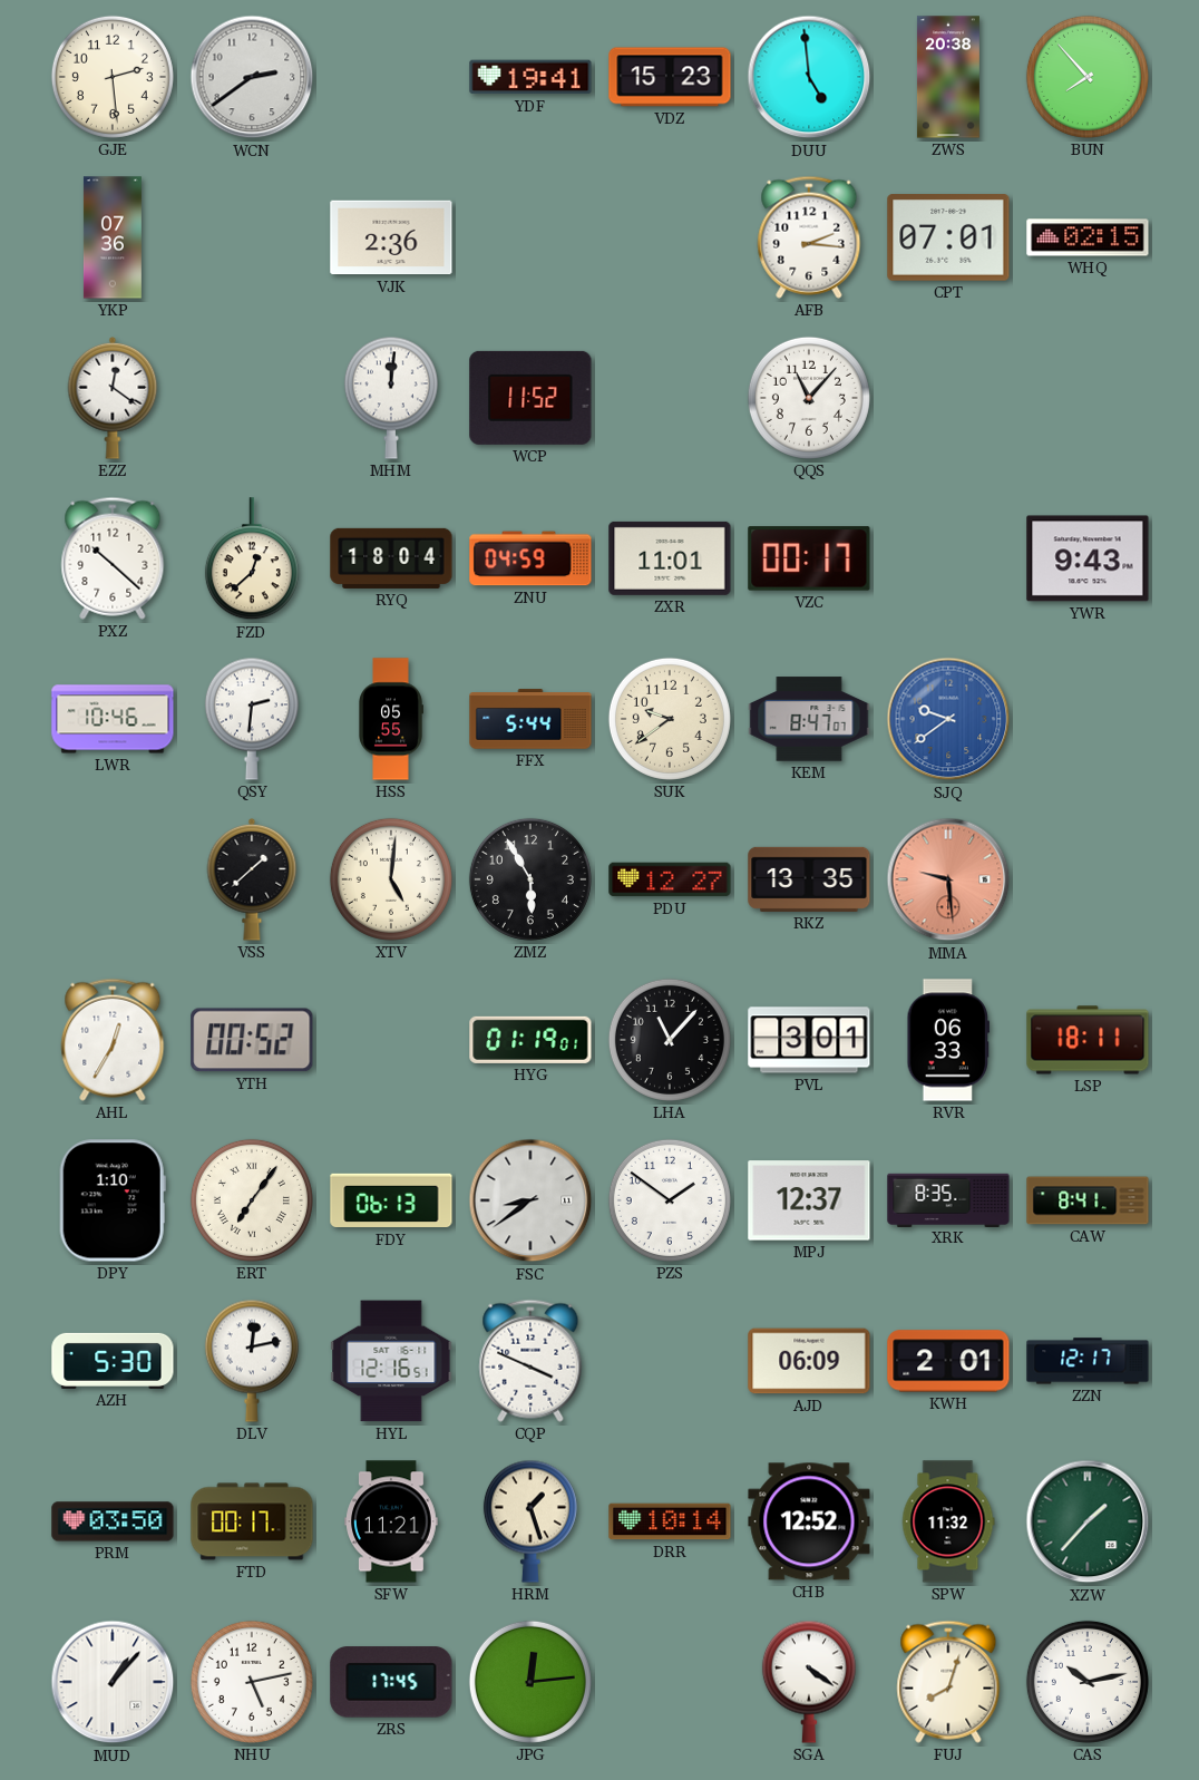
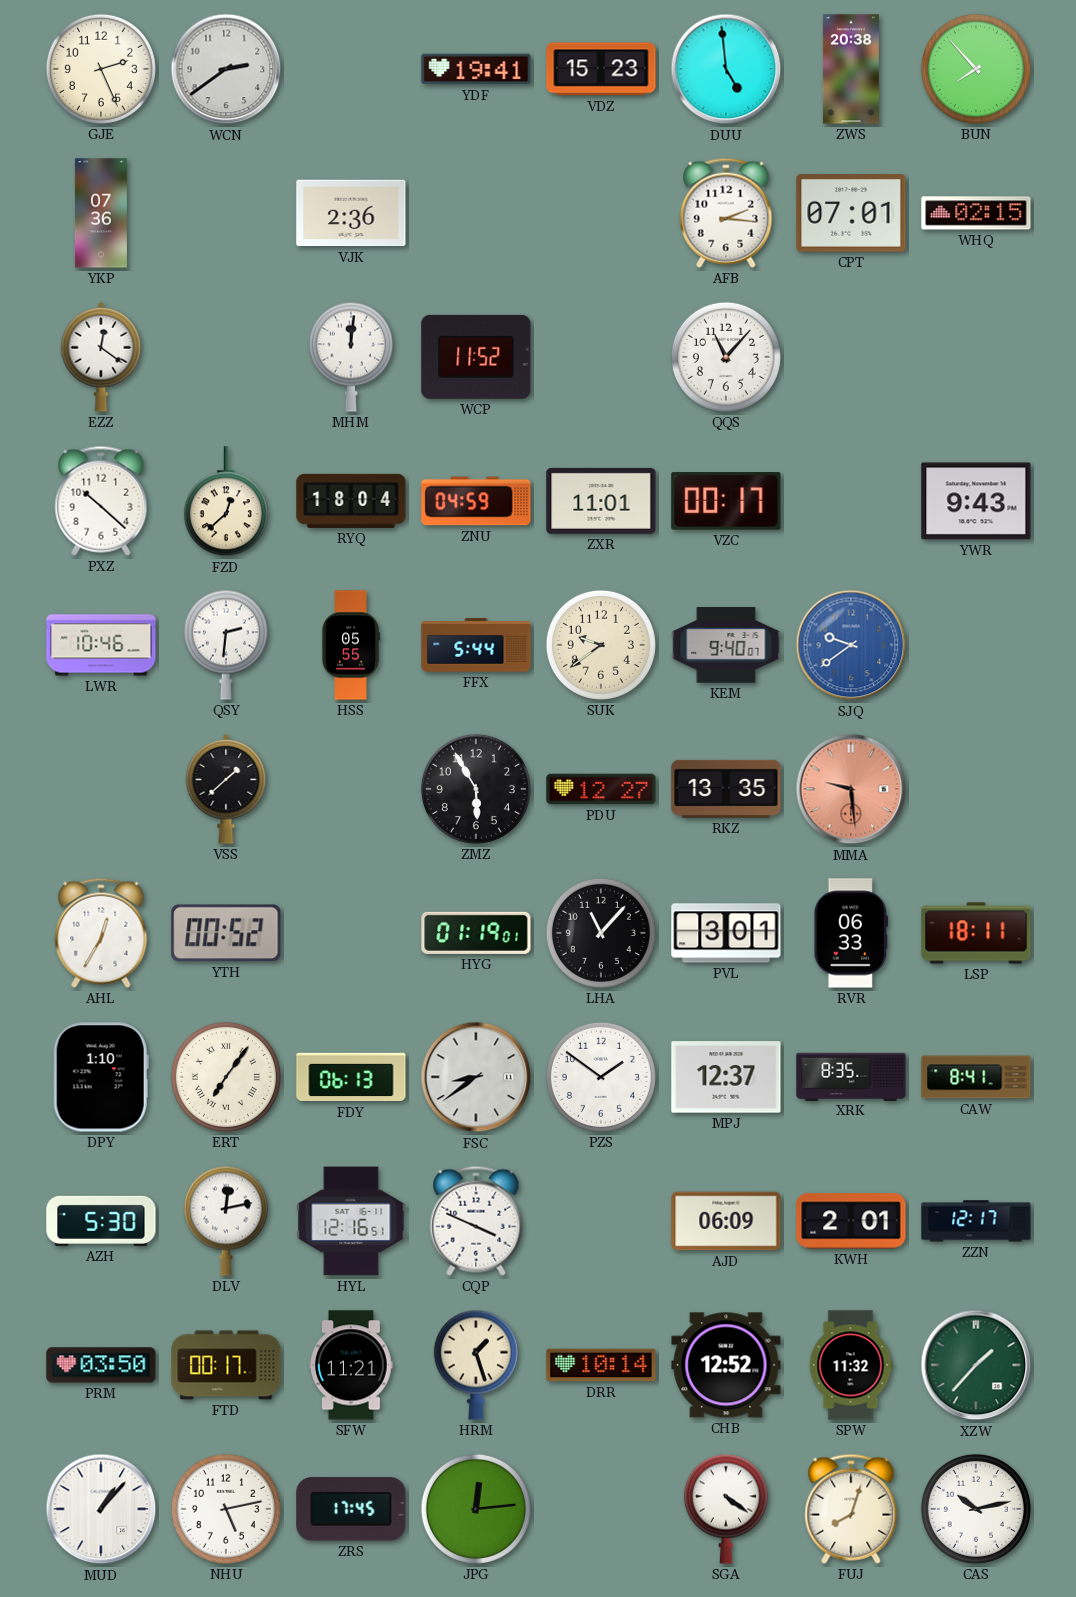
GJE: 2:29 -> 2:26 (101, 69)
KEM: 8:47 -> 9:40 (726, 645)
XTV: 5:01 -> none (391, 879)
